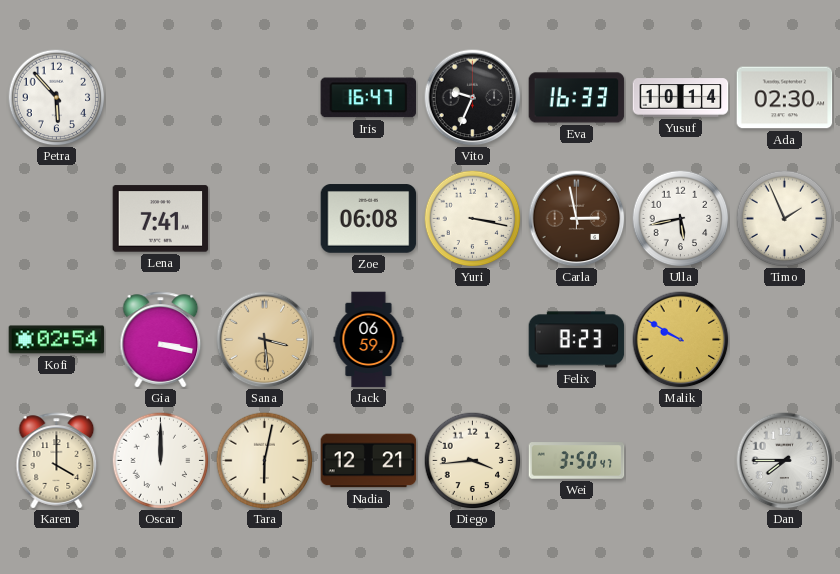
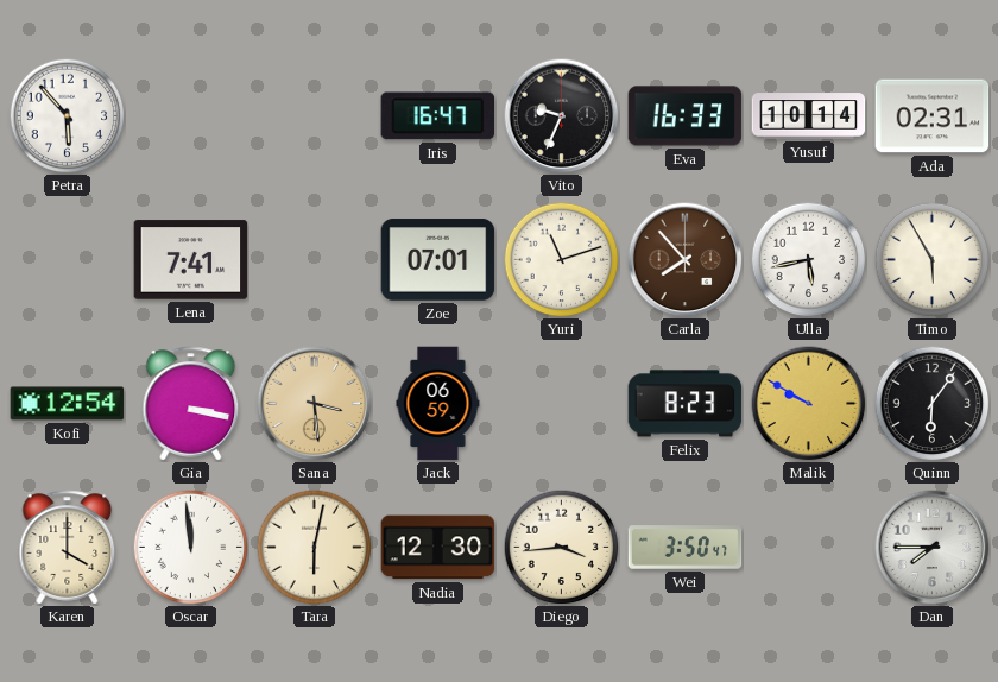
Ada: 02:30 -> 02:31 (933, 116)
Zoe: 06:08 -> 07:01 (438, 260)
Yuri: 3:17 -> 11:12 (561, 259)
Carla: 2:58 -> 7:53 (686, 260)
Timo: 1:56 -> 5:55 (931, 259)
Kofi: 02:54 -> 12:54 (68, 404)
Quinn: none -> 6:06 (931, 403)
Oscar: 12:00 -> 11:59 (190, 547)
Nadia: 12:21 -> 12:30 (438, 548)
